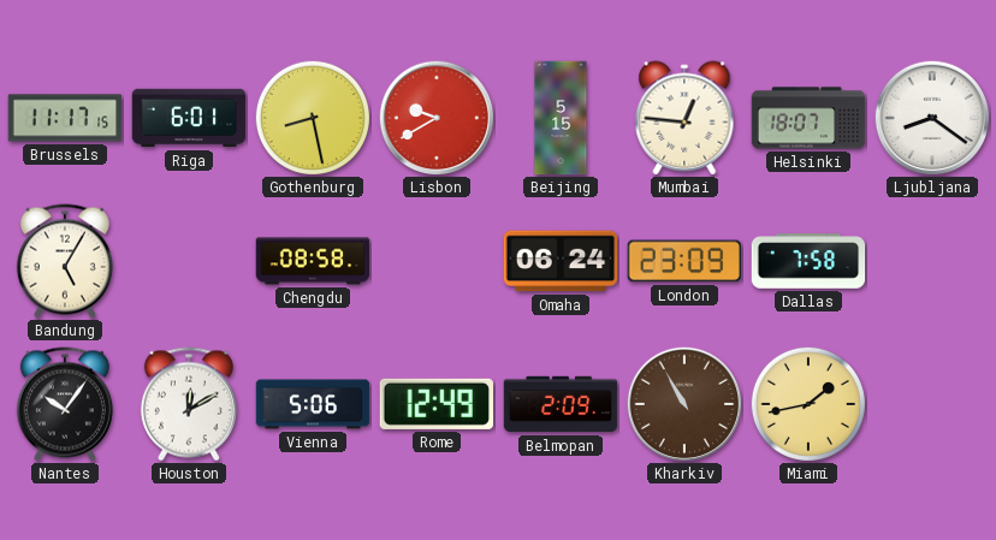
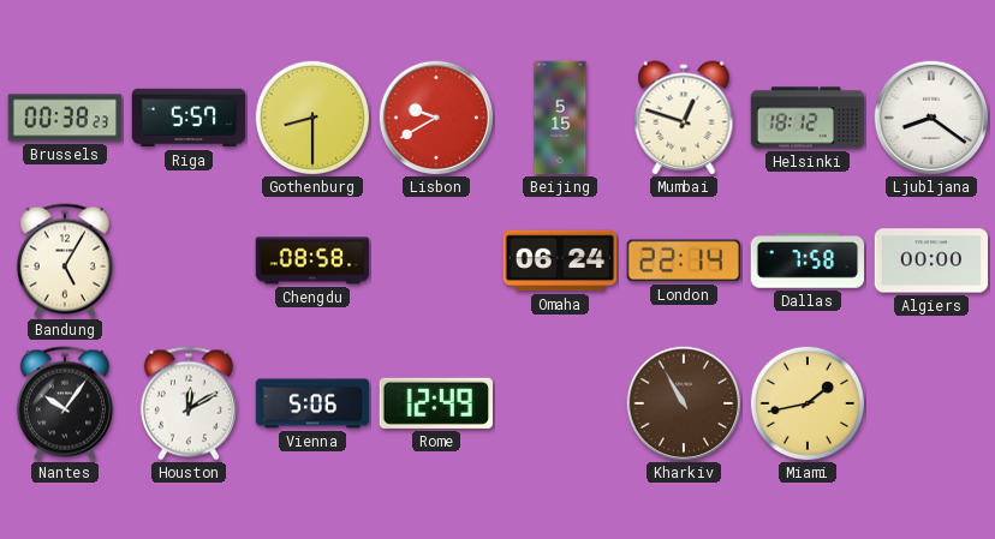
Brussels: 11:17 -> 00:38 (65, 118)
Riga: 6:01 -> 5:57 (189, 118)
Gothenburg: 8:28 -> 8:30 (312, 118)
Mumbai: 12:46 -> 12:48 (684, 118)
Helsinki: 18:07 -> 18:12 (808, 118)
London: 23:09 -> 22:14 (683, 260)
Algiers: none -> 00:00 (931, 260)
Belmopan: 2:09 -> none (561, 404)
